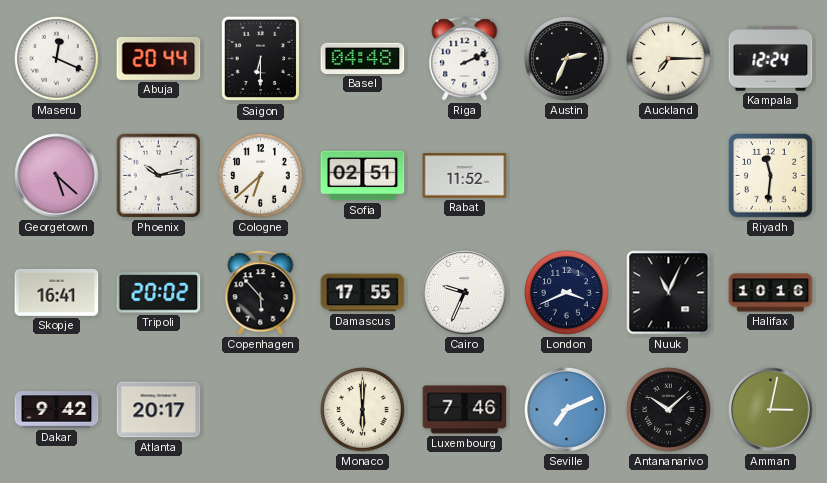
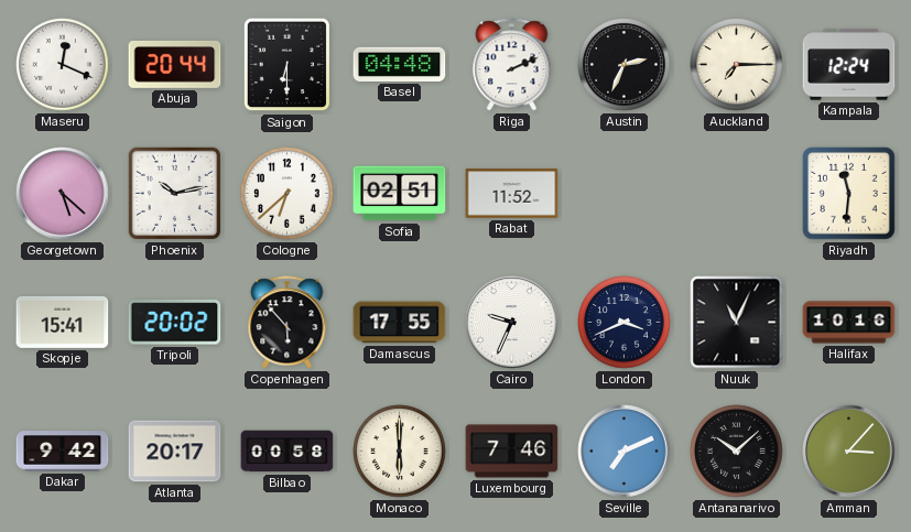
Skopje: 16:41 -> 15:41 (63, 322)
Bilbao: none -> 00:58 (288, 452)
Amman: 3:02 -> 3:07 (849, 452)
